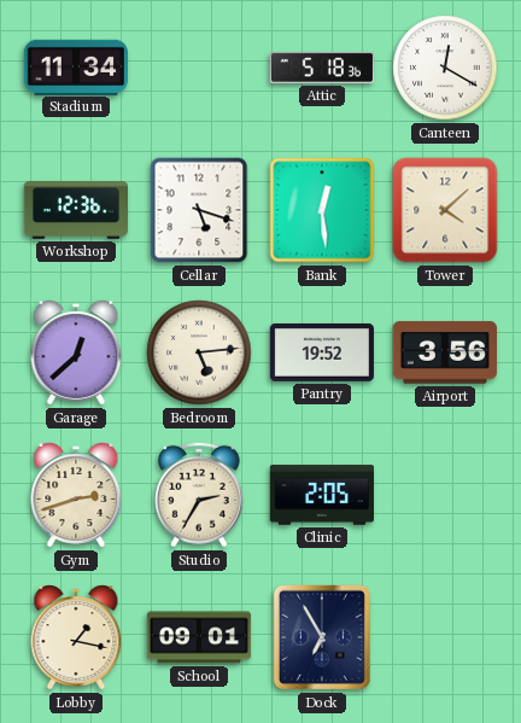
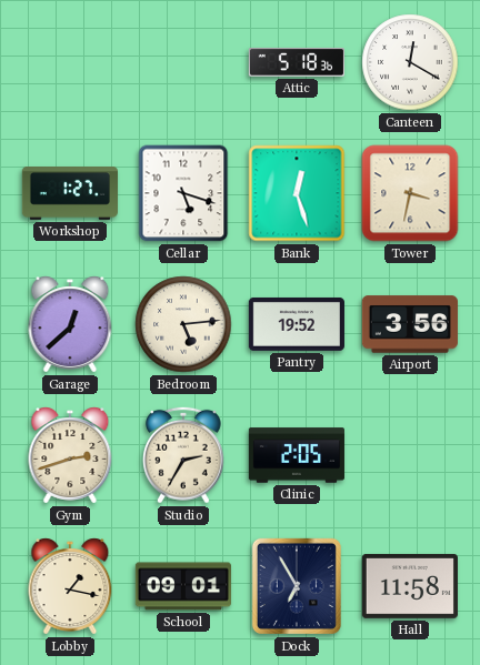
Stadium: 11:34 -> none (75, 66)
Workshop: 12:36 -> 1:27 (69, 194)
Bank: 12:29 -> 12:27 (297, 193)
Tower: 4:08 -> 3:32 (410, 193)
Hall: none -> 11:58 (410, 586)
